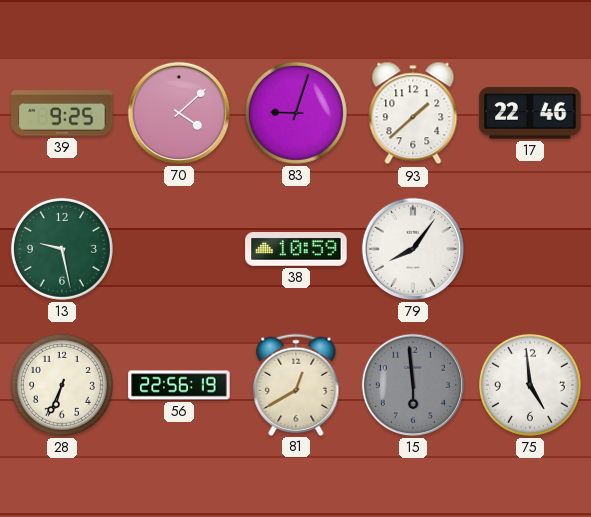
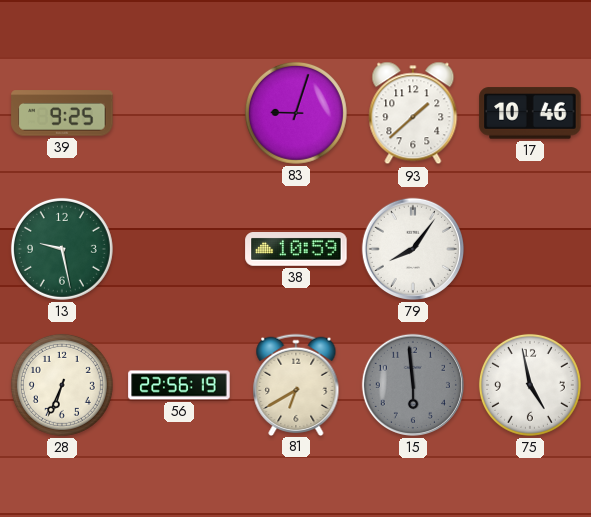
70: 4:08 -> none (179, 113)
17: 22:46 -> 10:46 (530, 113)
81: 12:40 -> 6:40 (296, 384)
75: 4:59 -> 4:58 (530, 385)
